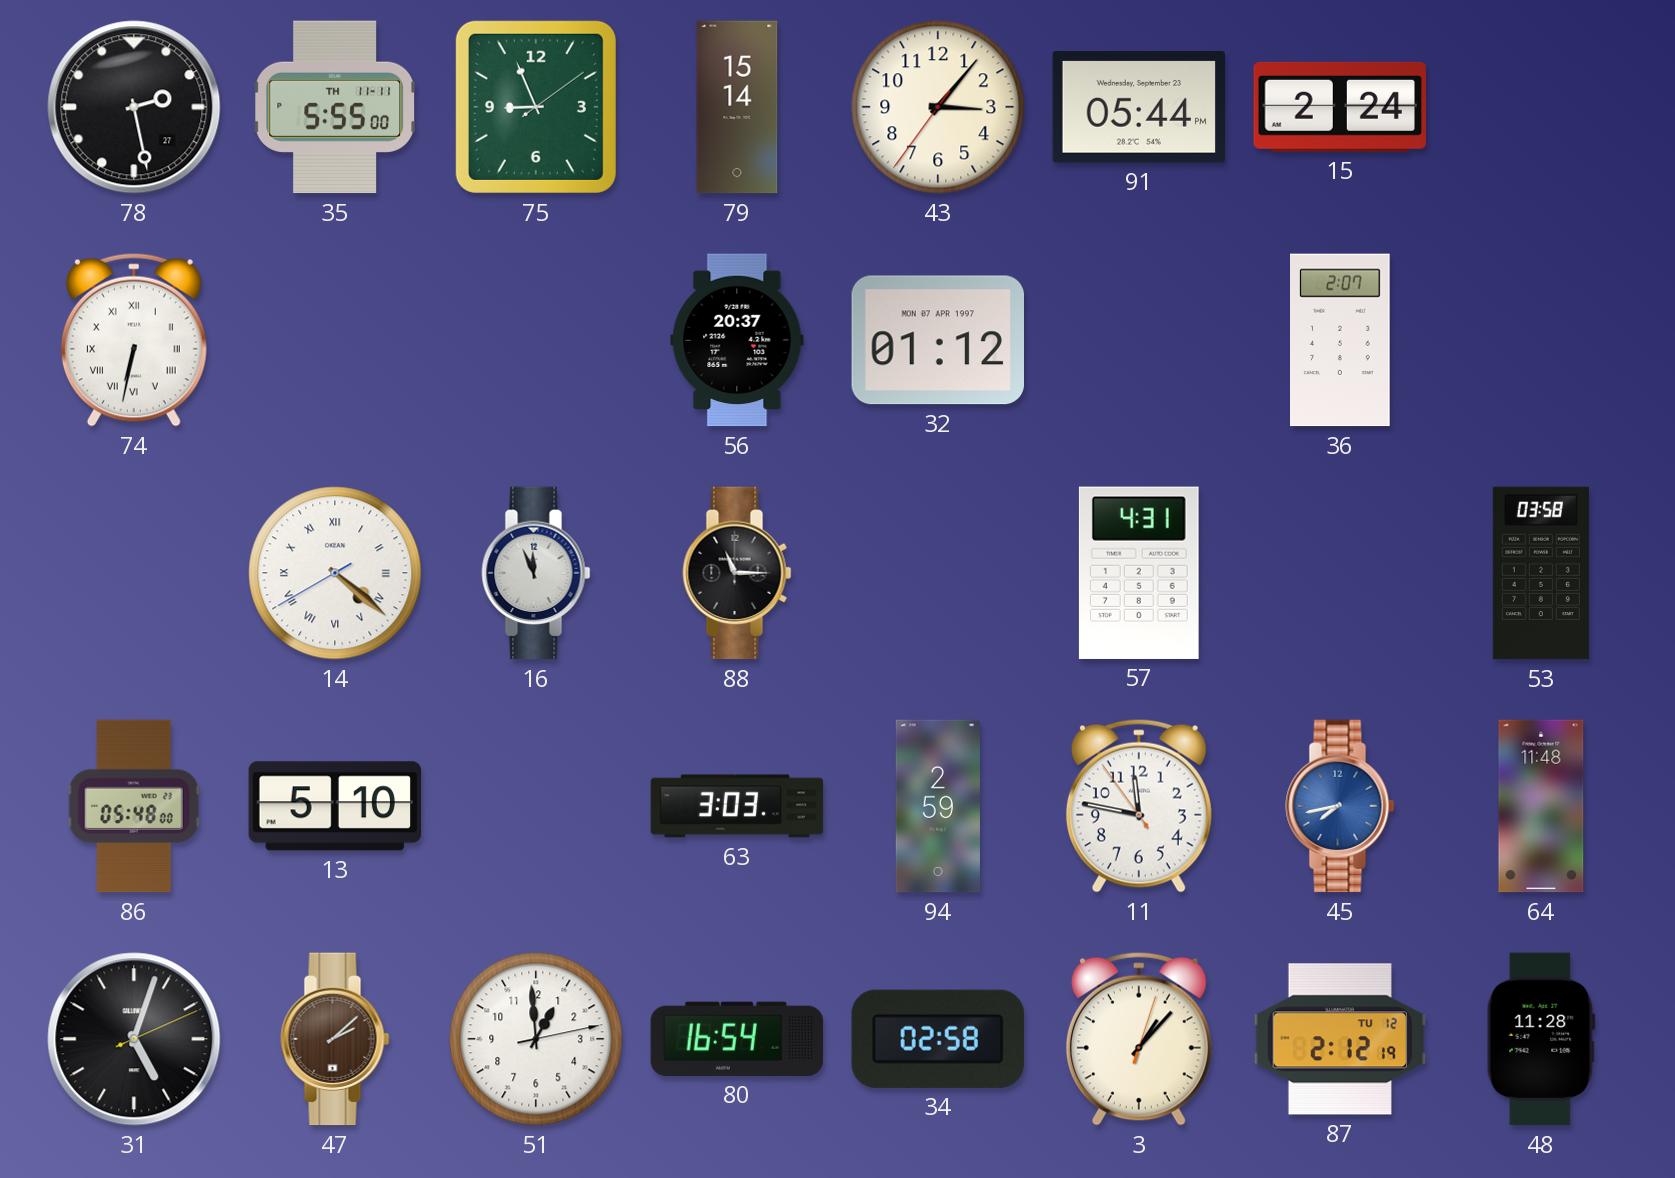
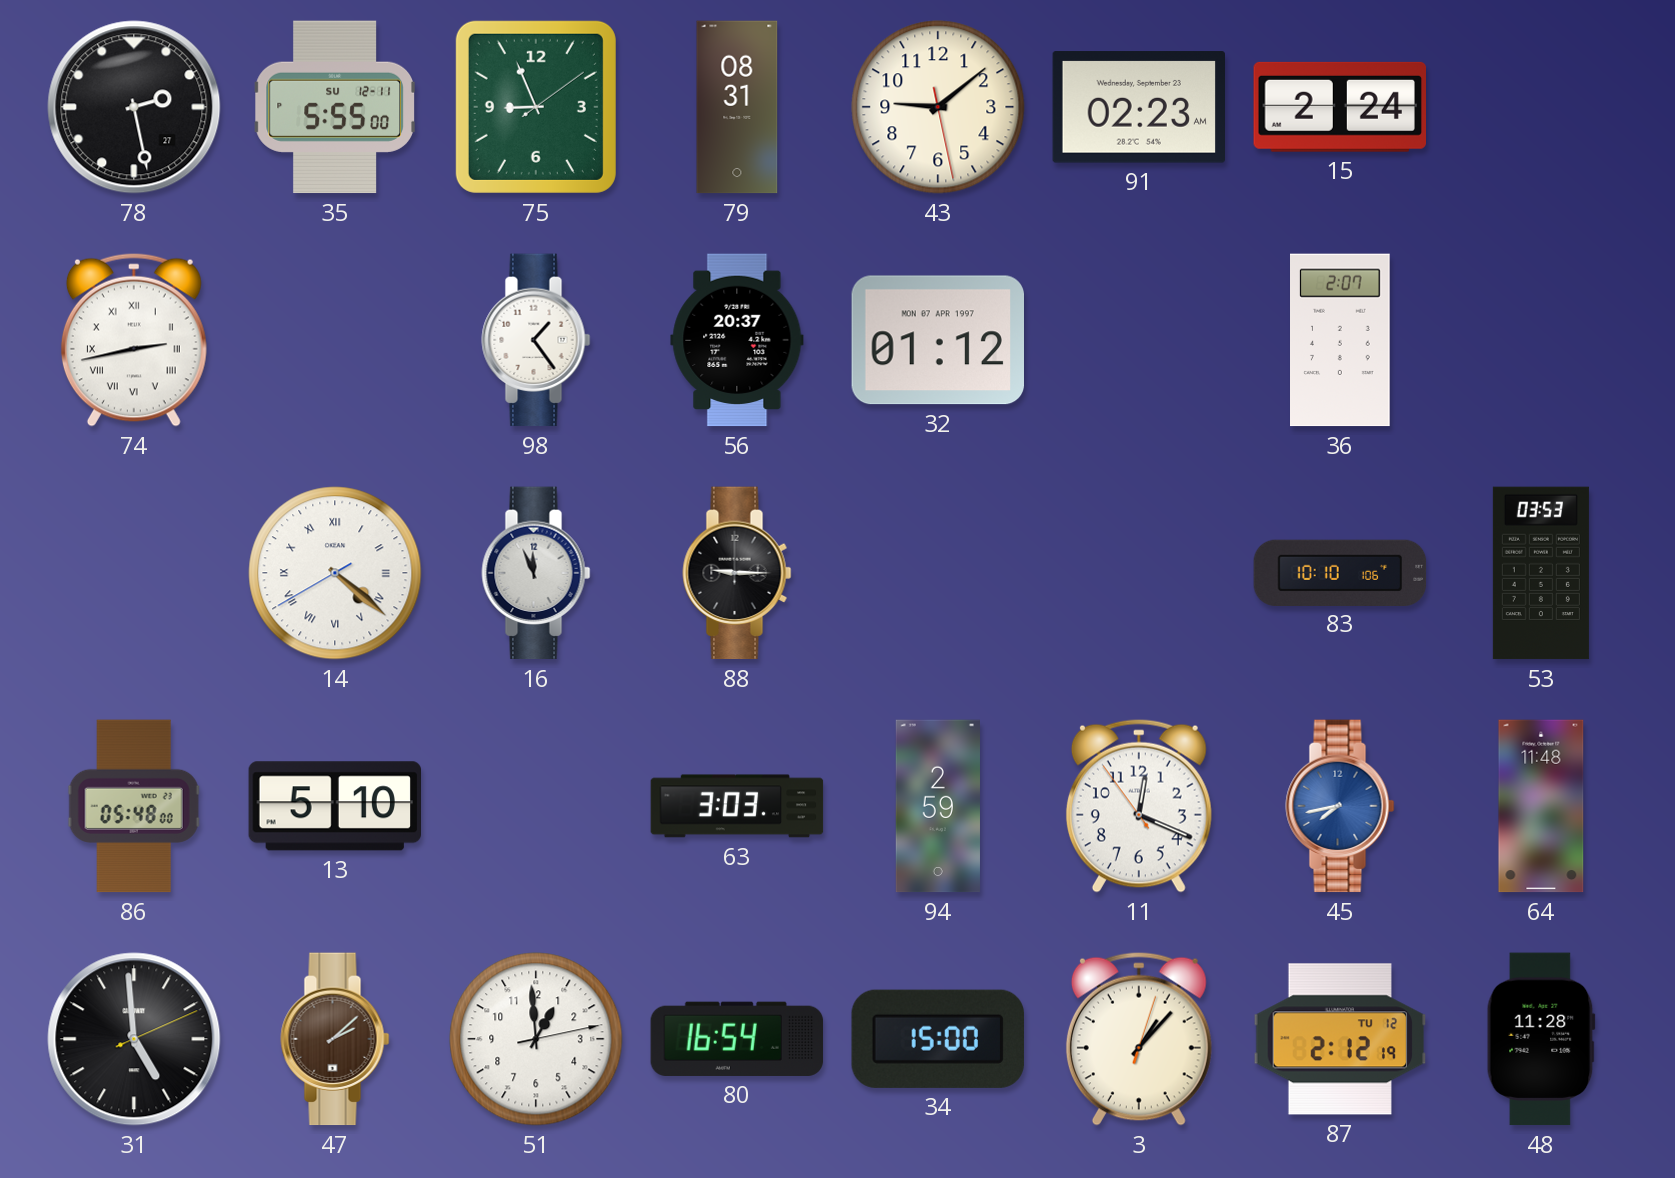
35 date: TH 11-11 -> SU 12-11 (334, 107)
79: 15:14 -> 08:31 (737, 107)
43: 3:06 -> 9:08 (938, 107)
91: 05:44 -> 02:23 (1139, 107)
74: 6:32 -> 2:43 (134, 340)
98: none -> 1:24 (536, 340)
88: 11:15 -> 9:15 (737, 573)
57: 4:31 -> none (1139, 573)
83: none -> 10:10 (1340, 572)
53: 03:58 -> 03:53 (1541, 573)
11: 11:46 -> 12:18 (1139, 806)
31: 5:03 -> 4:59 (134, 1039)
34: 02:58 -> 15:00 (938, 1039)
